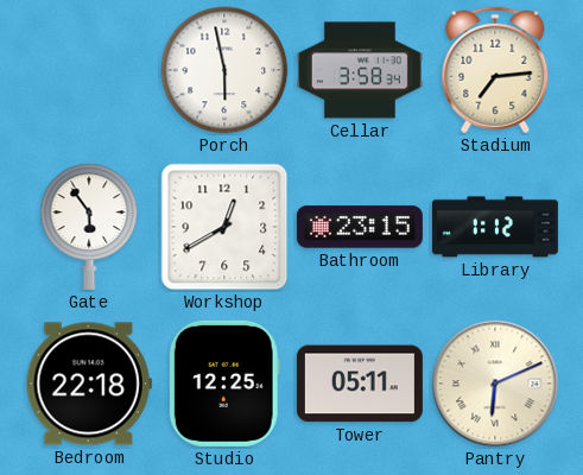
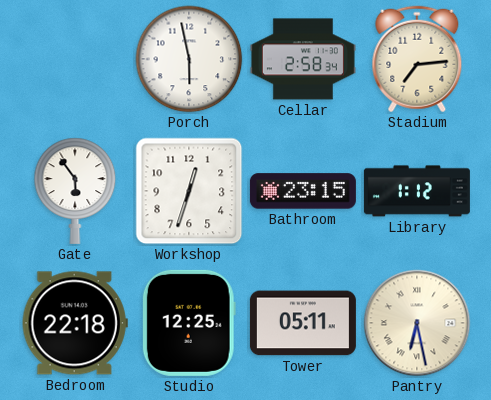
Cellar: 3:58 -> 2:58 (303, 59)
Workshop: 12:40 -> 12:33 (189, 191)
Pantry: 6:11 -> 6:28 (417, 323)
